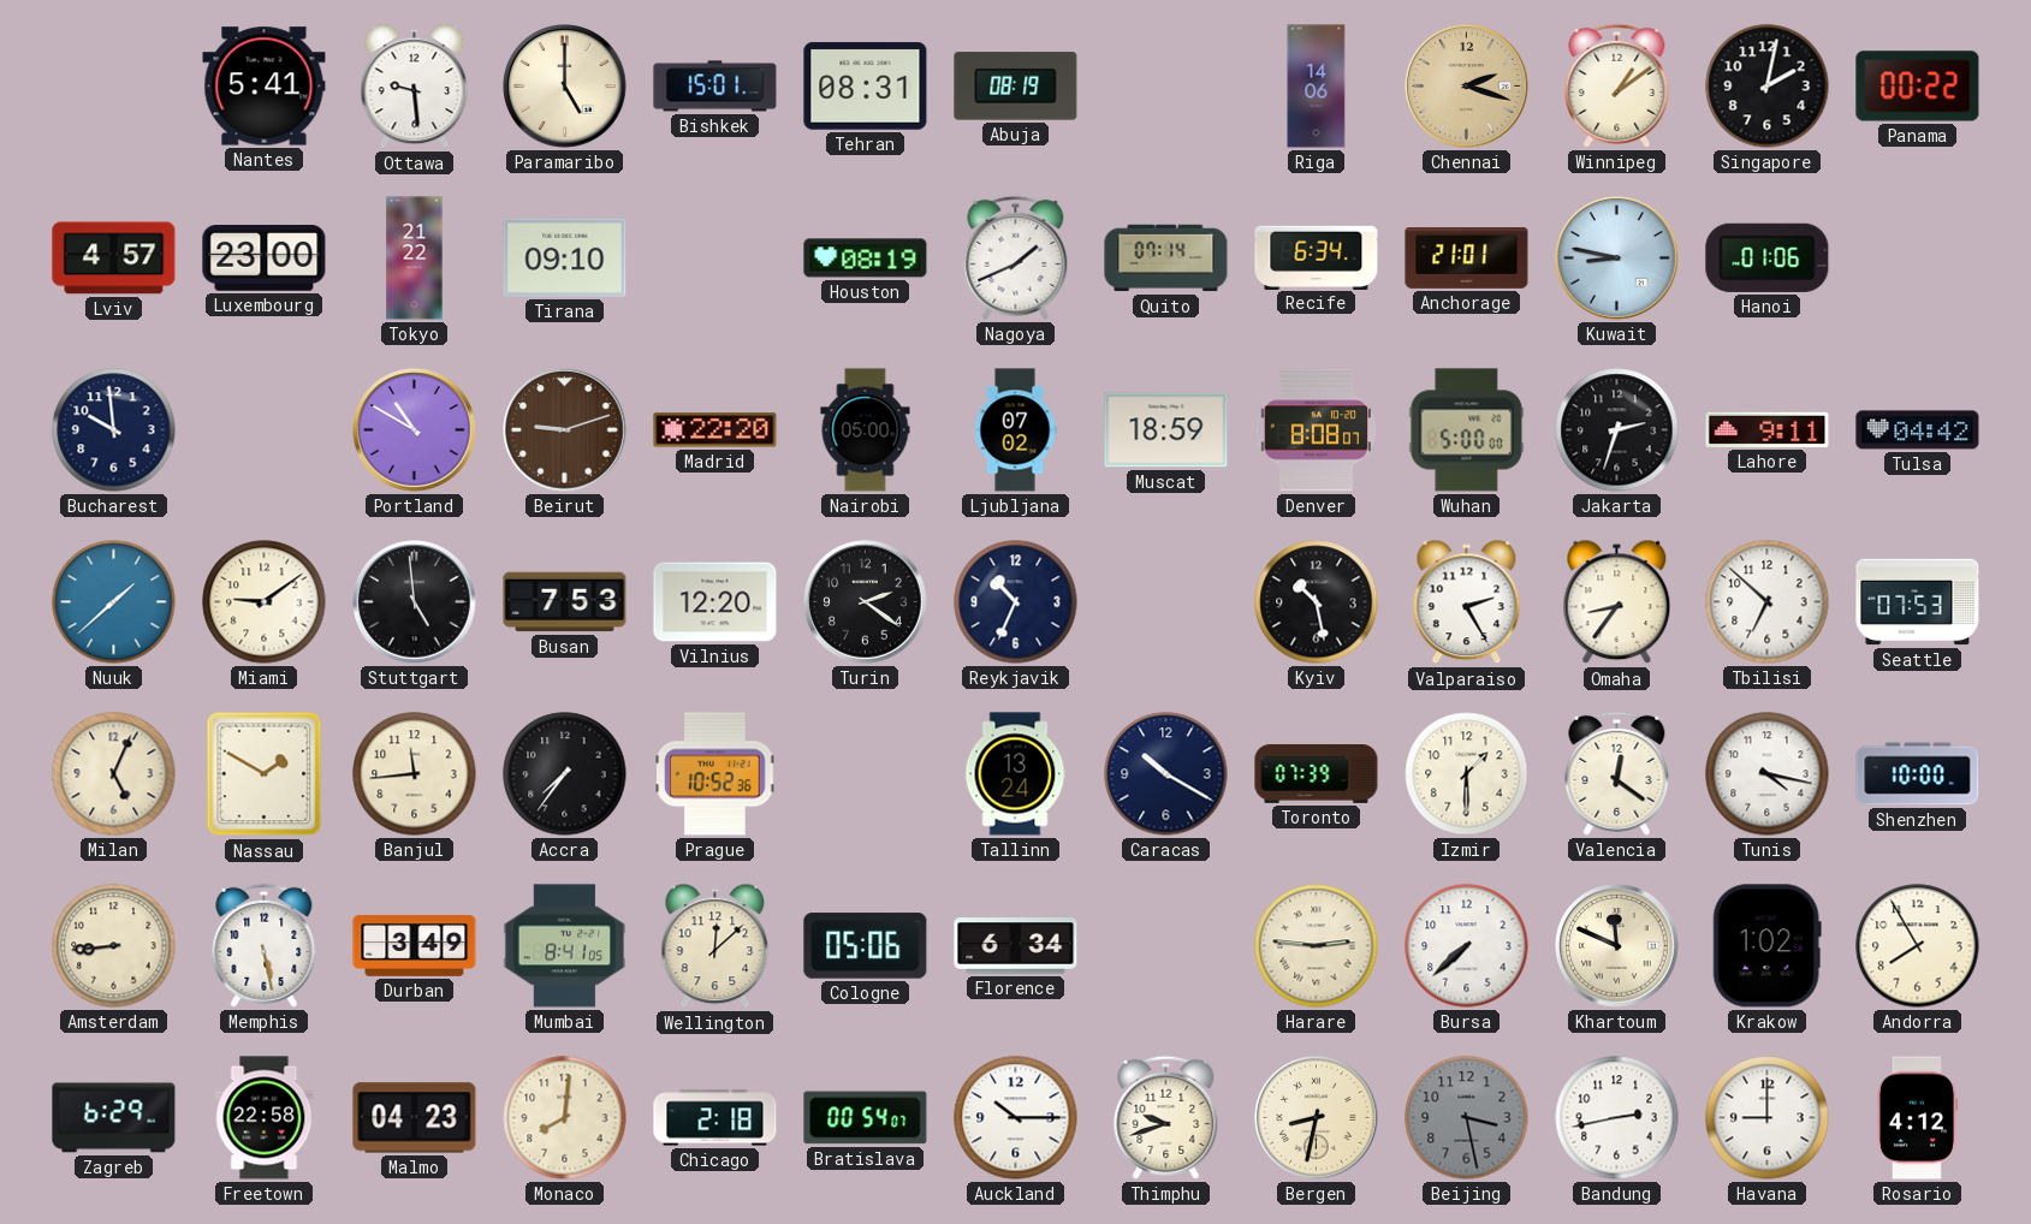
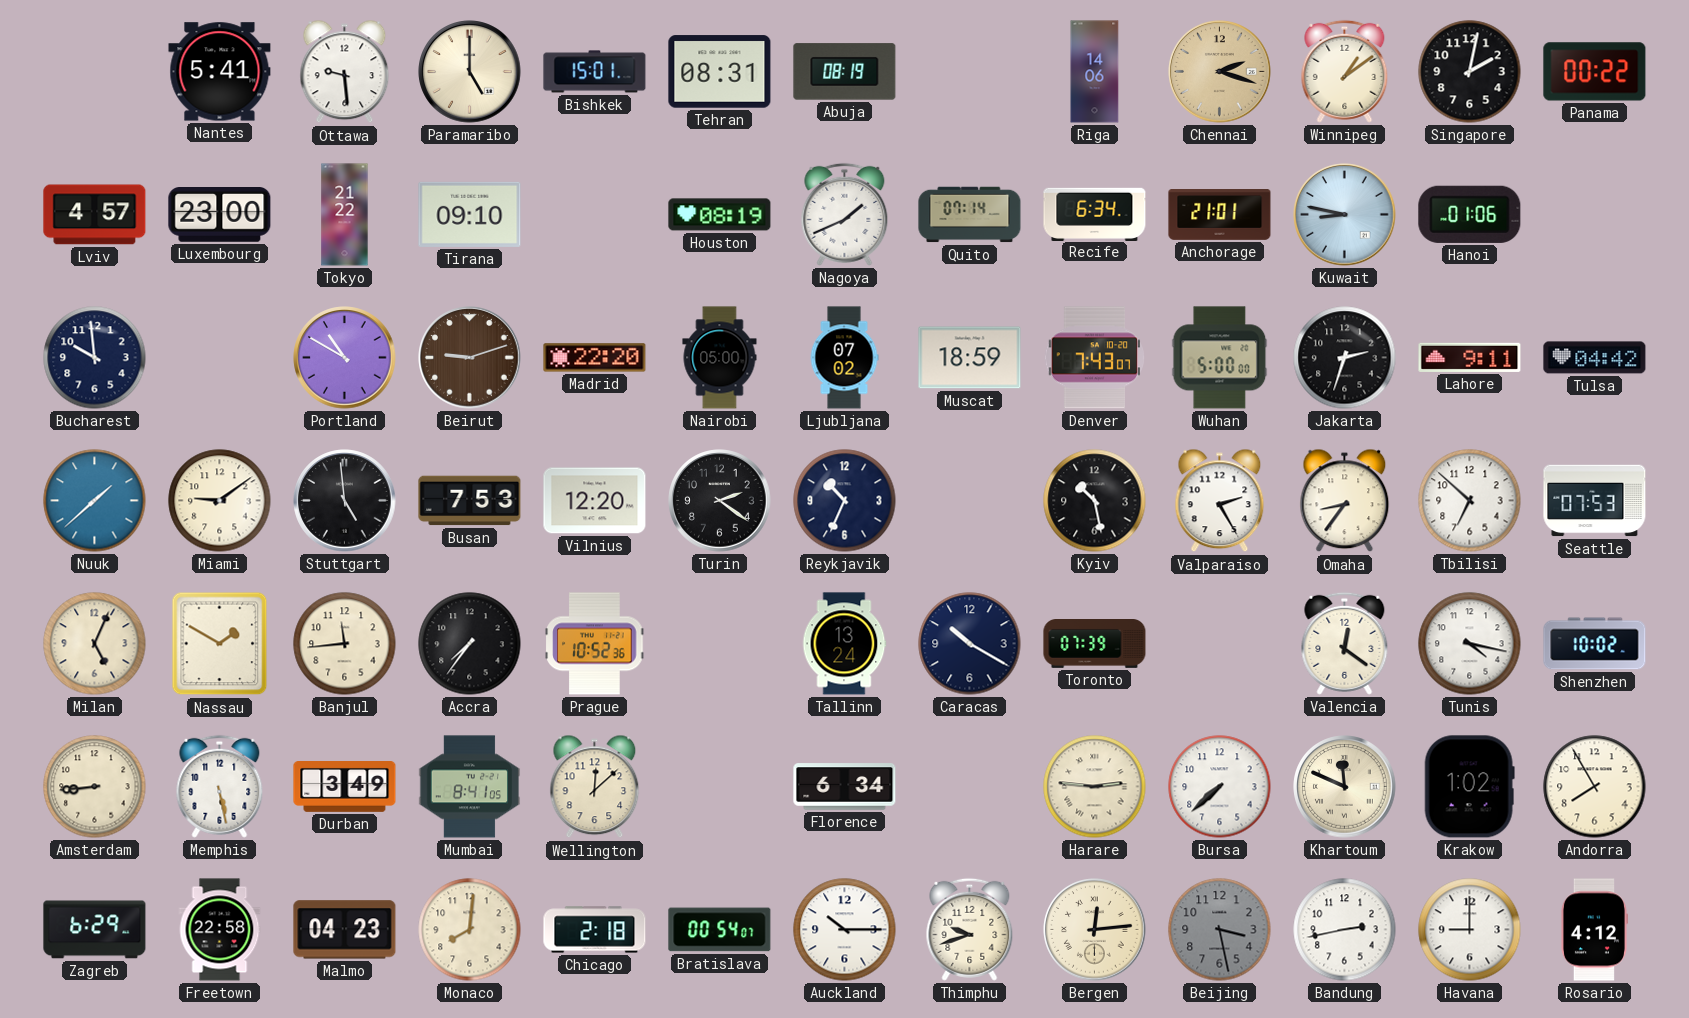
Denver: 8:08 -> 7:43 (1095, 358)
Izmir: 1:30 -> none (1467, 774)
Shenzhen: 10:00 -> 10:02 (1595, 644)
Cologne: 05:06 -> none (866, 946)
Bergen: 8:32 -> 12:14 (1095, 930)
